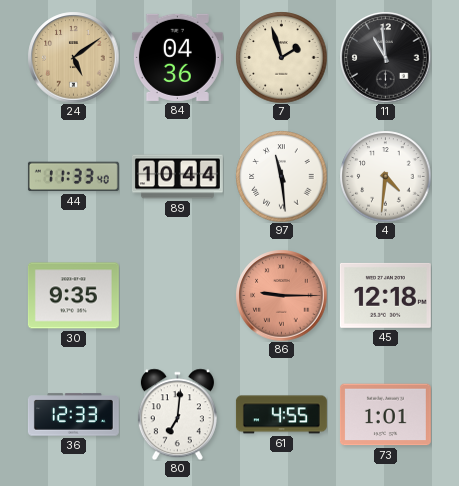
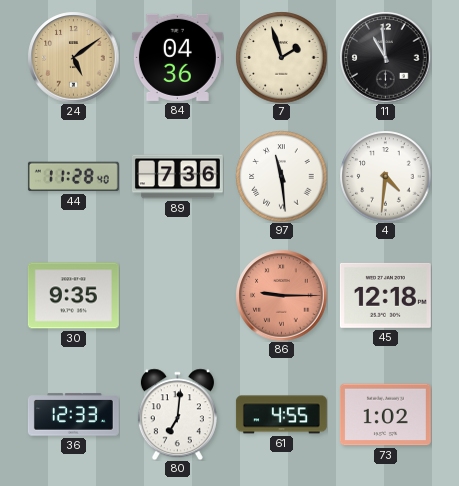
44: 11:33 -> 11:28 (73, 177)
89: 10:44 -> 7:36 (177, 177)
73: 1:01 -> 1:02 (385, 415)
